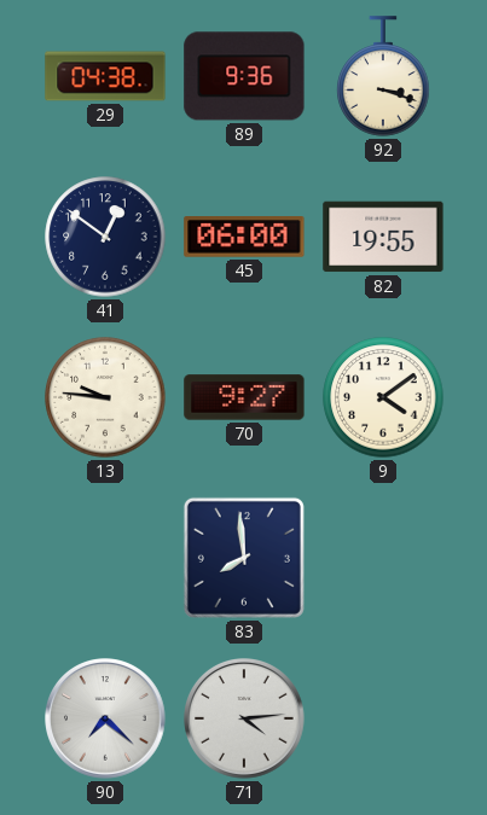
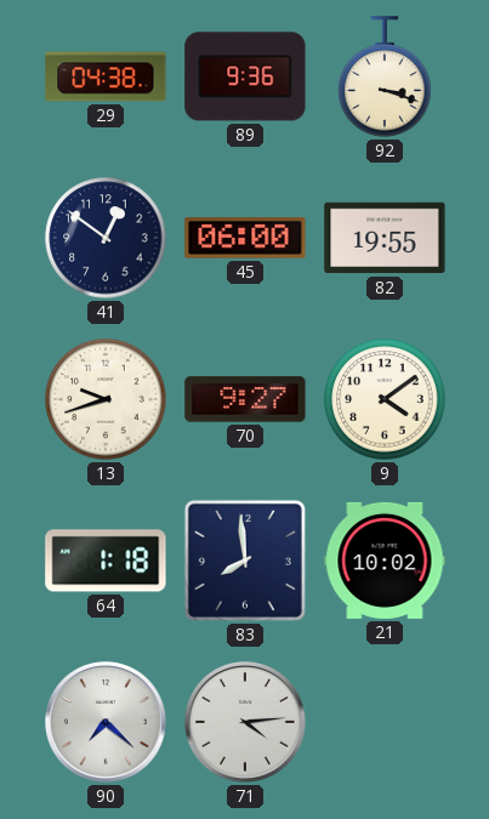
13: 9:46 -> 9:42 (106, 399)
64: none -> 1:18 (106, 561)
21: none -> 10:02 (385, 561)
